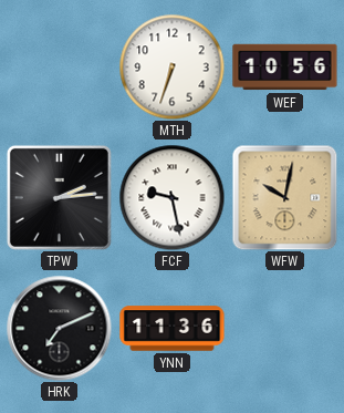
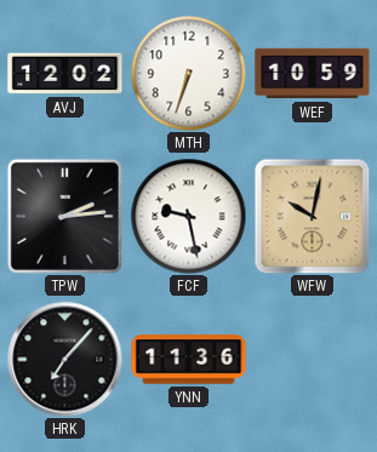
AVJ: none -> 12:02 (65, 74)
WEF: 10:56 -> 10:59 (313, 74)
HRK: 7:11 -> 7:07 (64, 359)
